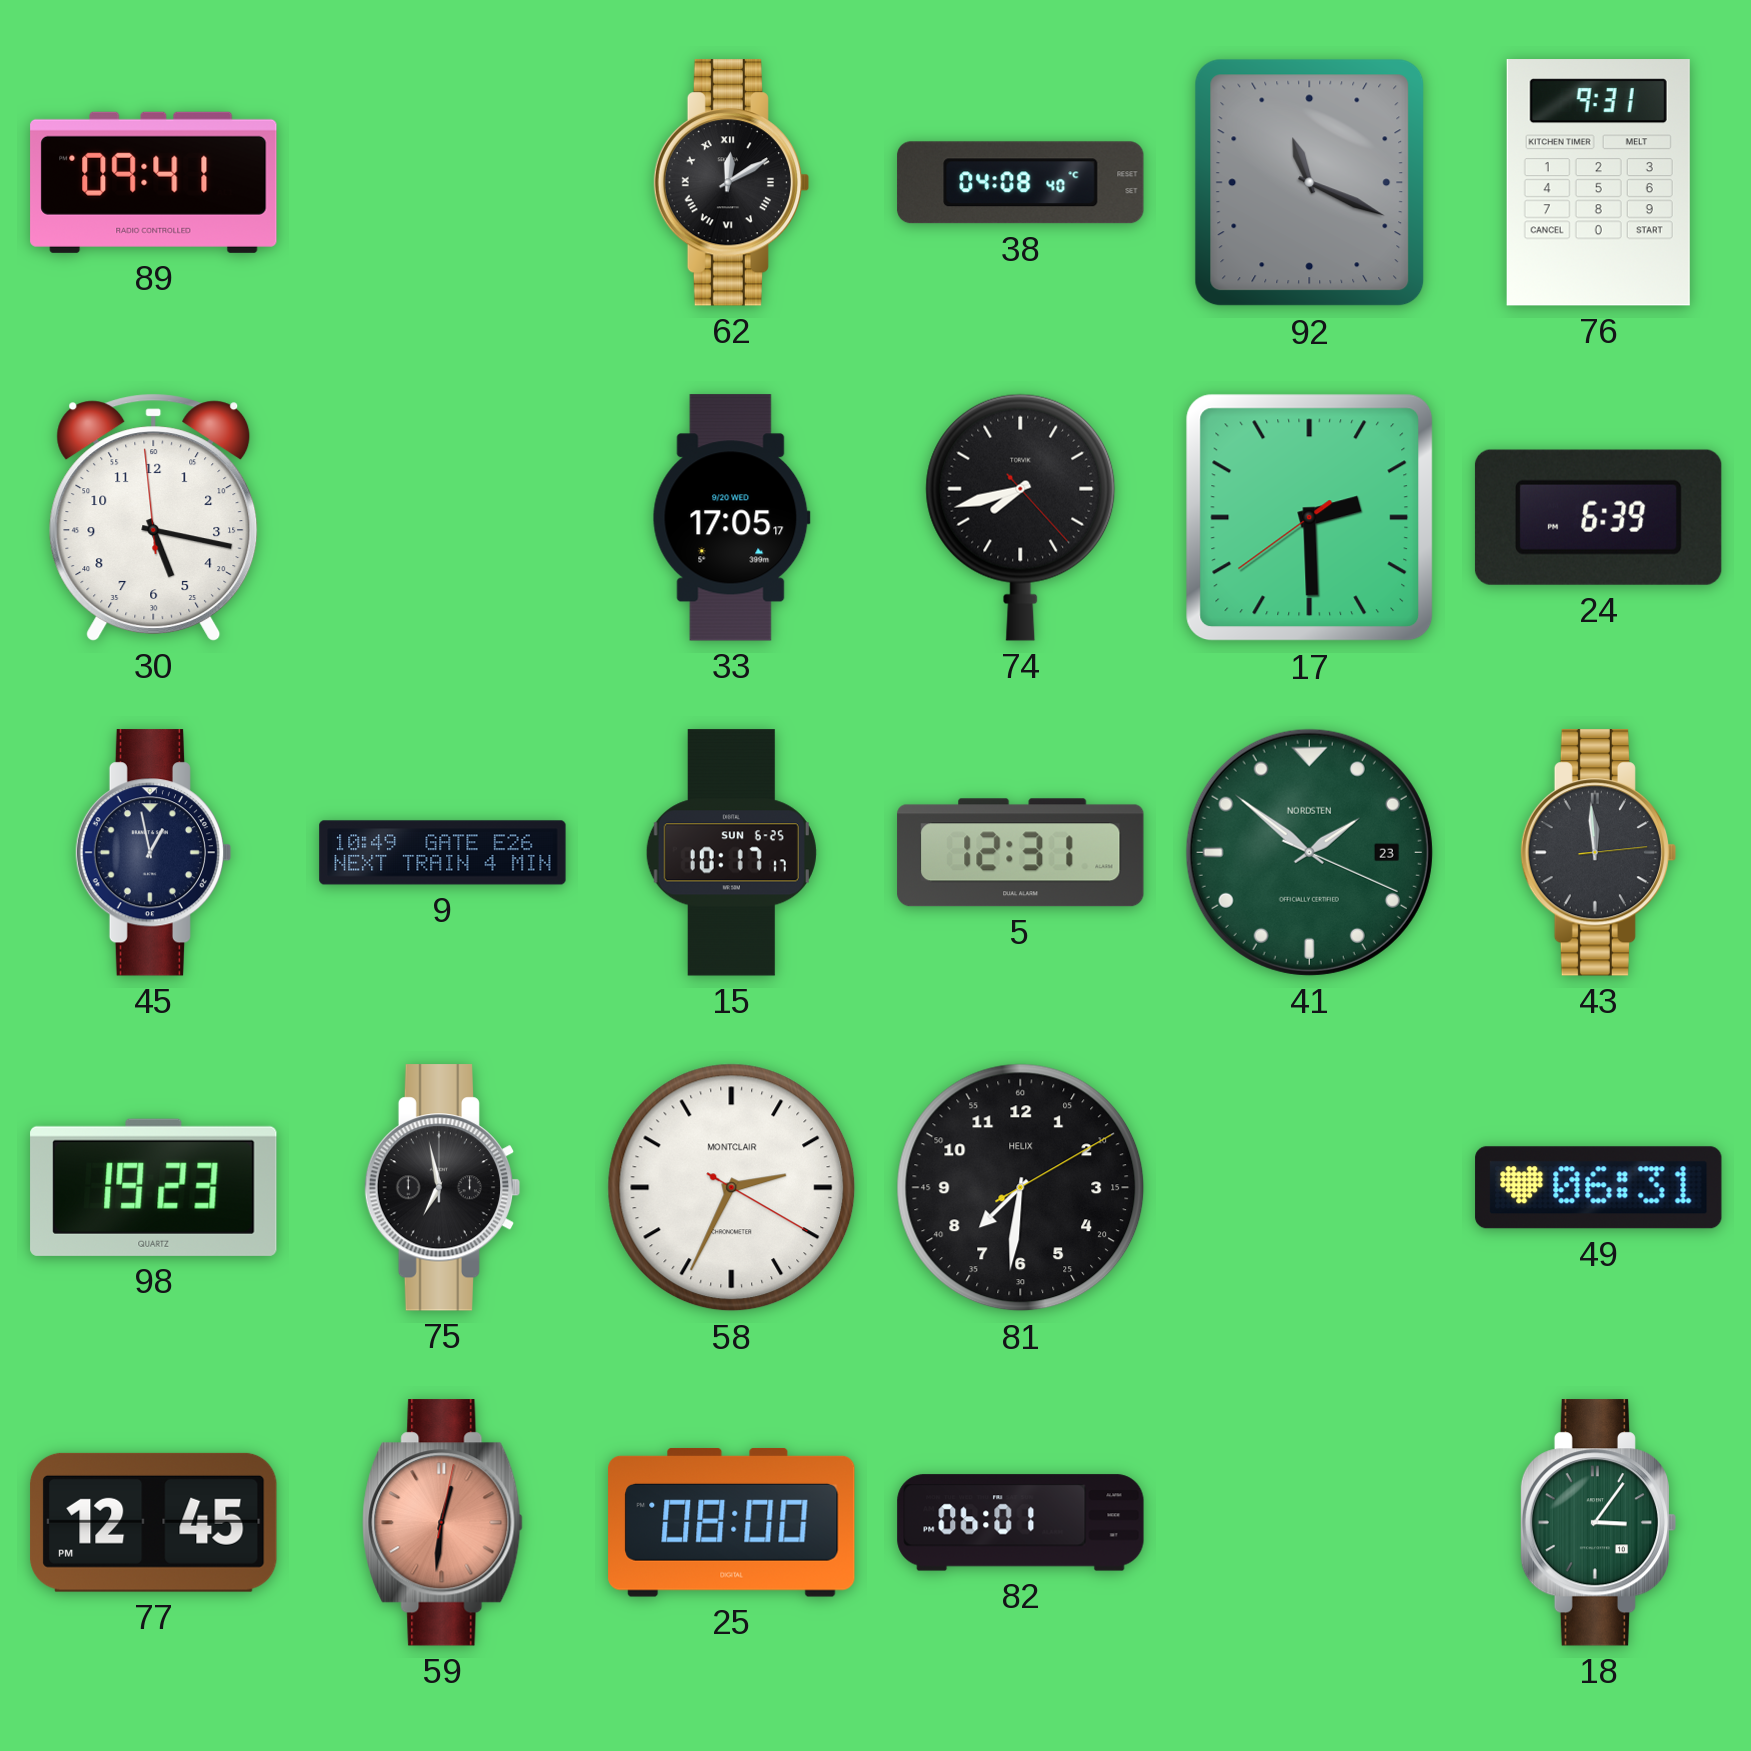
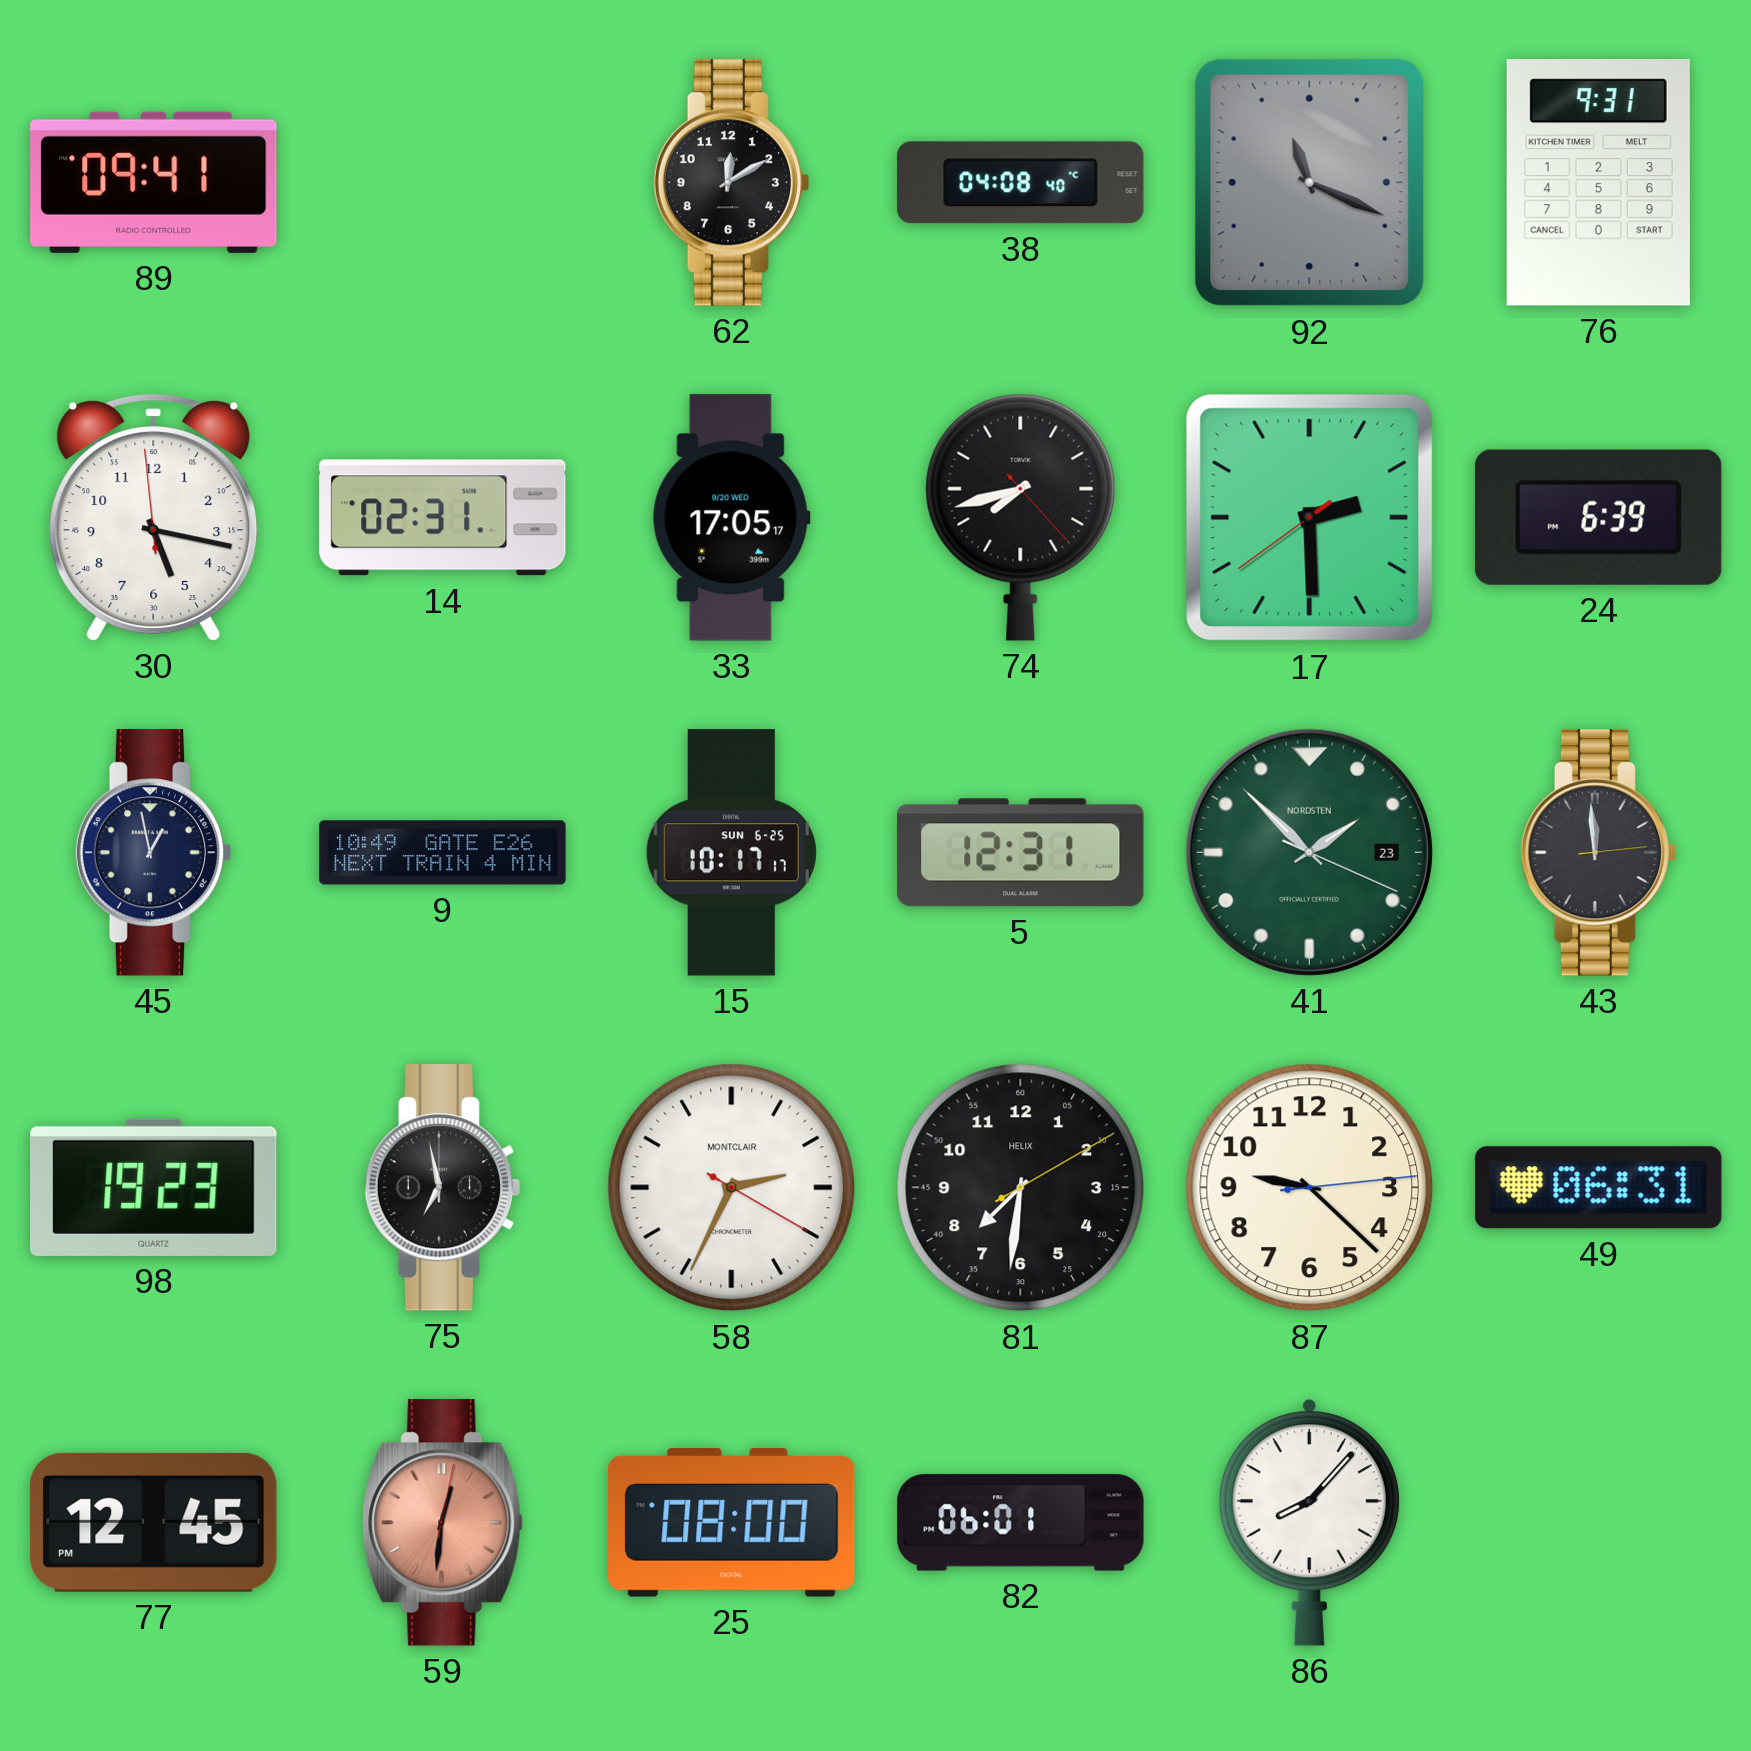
62 numerals: Roman -> Arabic (732, 183)
14: none -> 02:31 (443, 518)
41: 1:51 -> 1:52 (1309, 852)
87: none -> 9:22 (1310, 1188)
86: none -> 8:07 (1309, 1522)
18: 3:06 -> none (1599, 1523)
